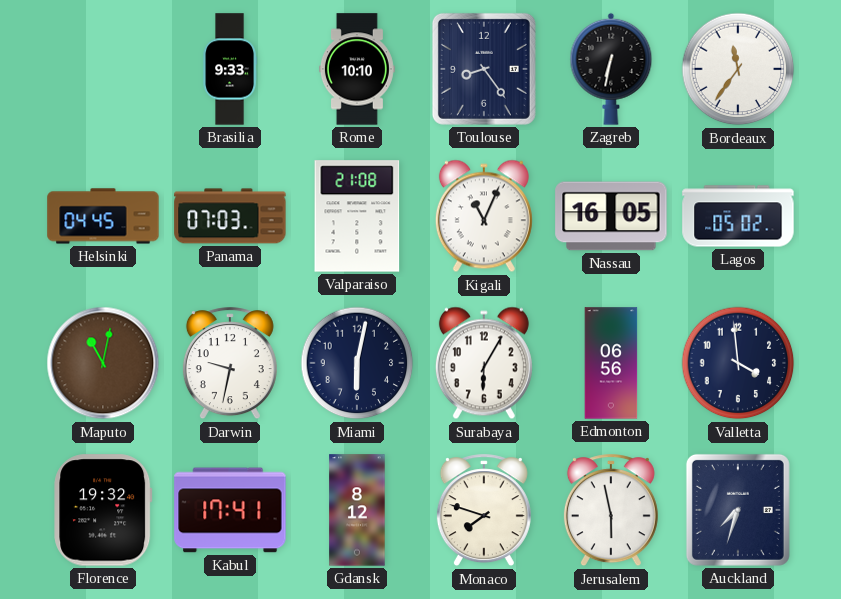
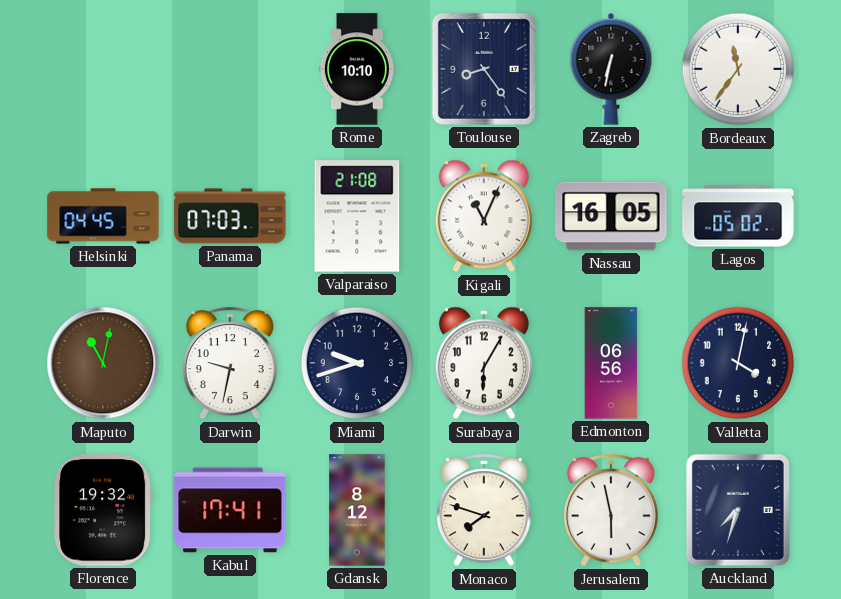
Brasilia: 9:33 -> none (229, 69)
Miami: 6:02 -> 9:42 (357, 363)
Valletta: 3:59 -> 4:02 (738, 363)
